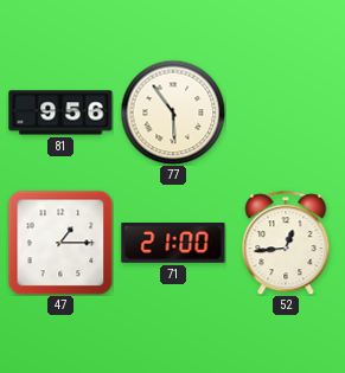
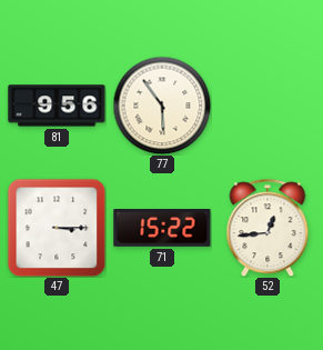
47: 1:15 -> 3:15 (57, 228)
71: 21:00 -> 15:22 (162, 229)
